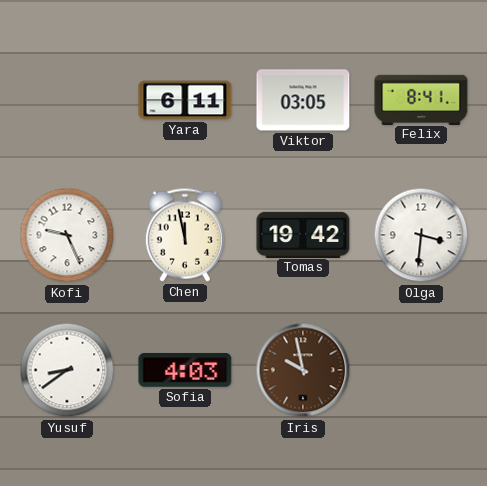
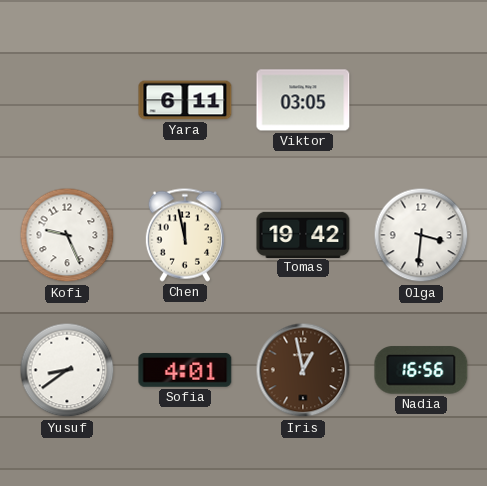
Felix: 8:41 -> none (421, 99)
Sofia: 4:03 -> 4:01 (185, 370)
Iris: 9:58 -> 12:58 (303, 370)
Nadia: none -> 16:56 (421, 370)
